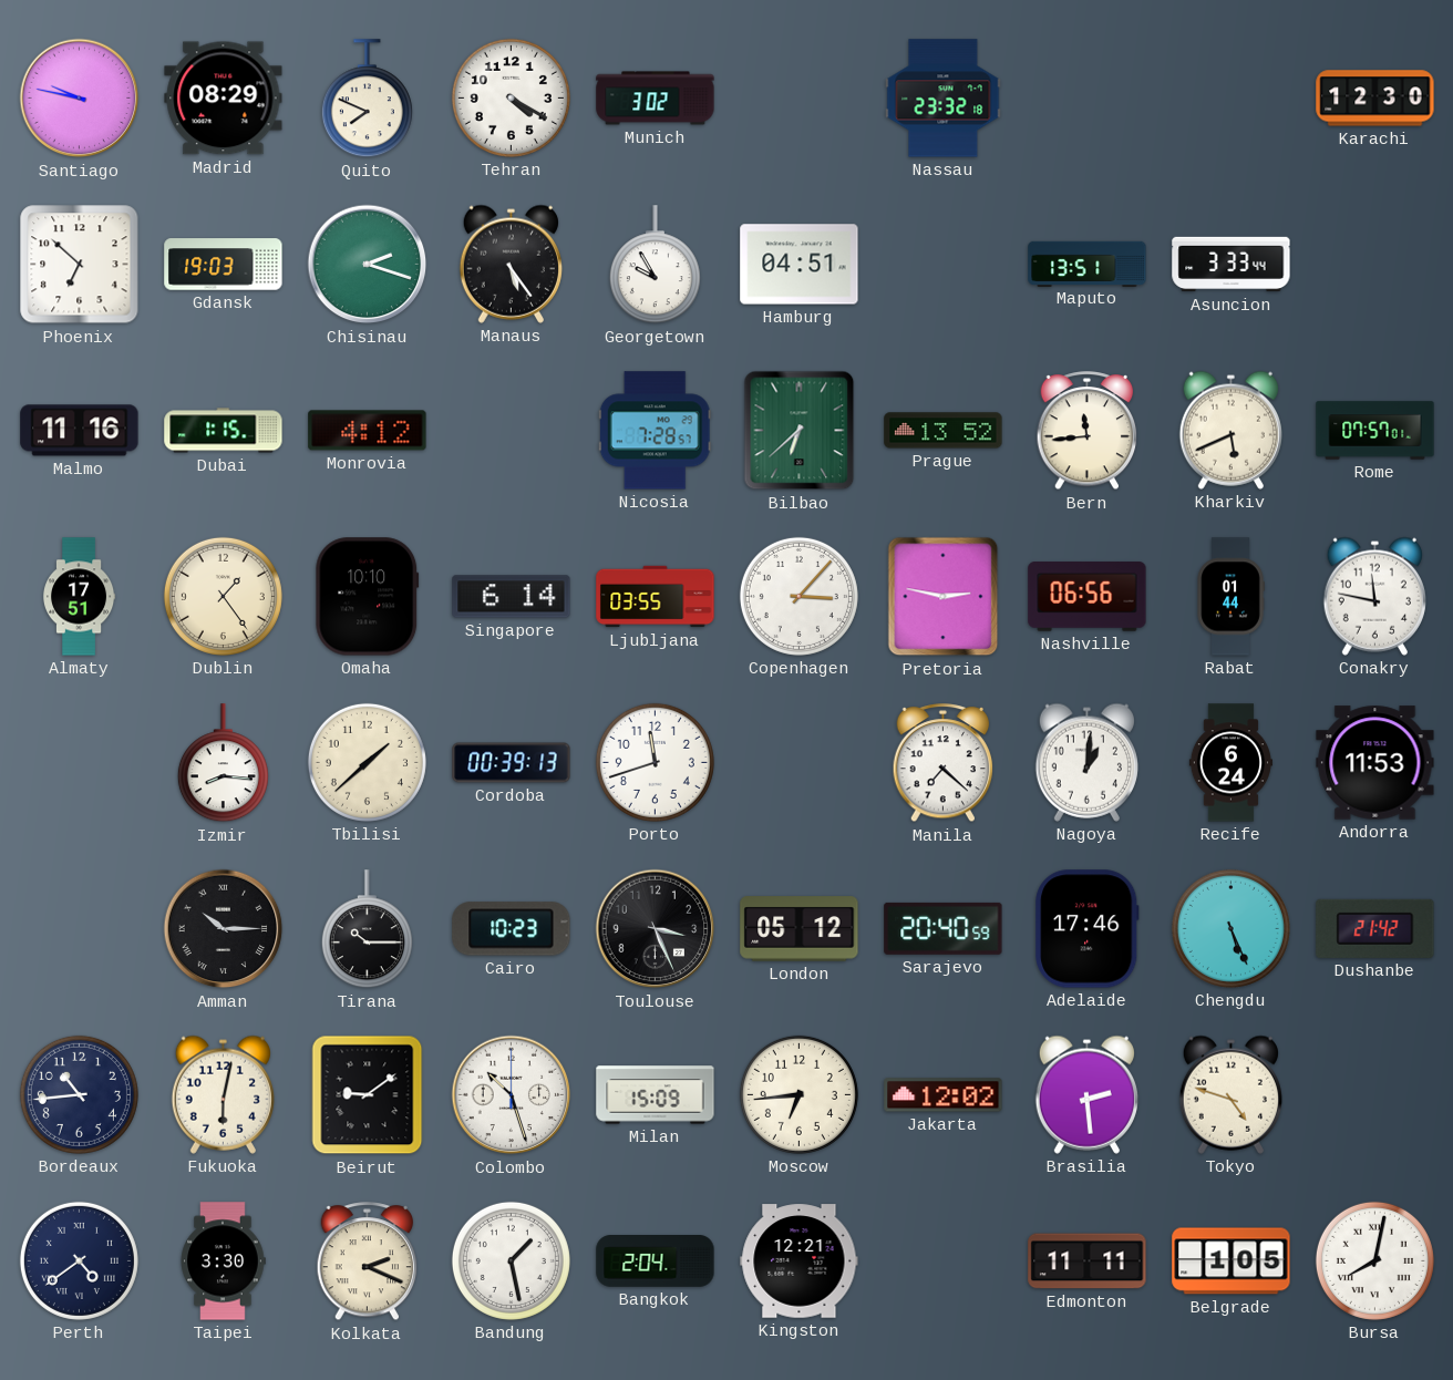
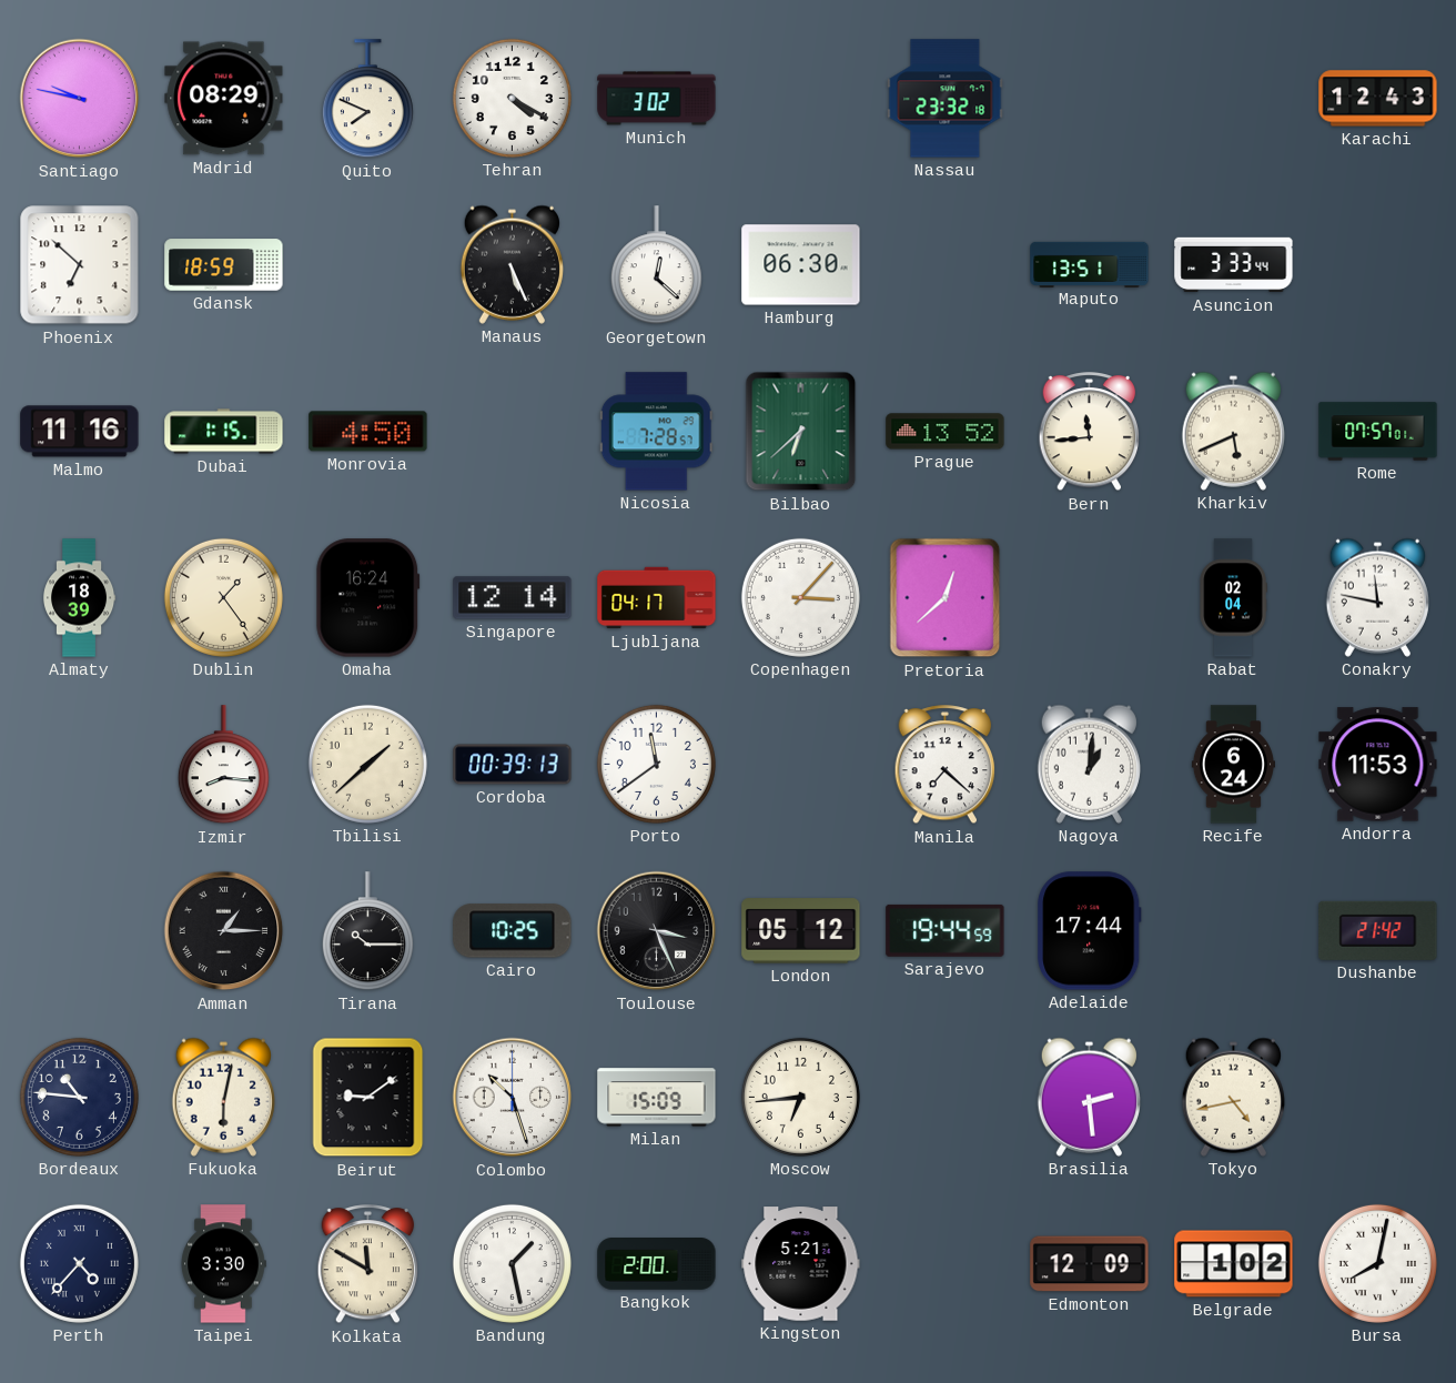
Karachi: 12:30 -> 12:43 (1378, 99)
Gdansk: 19:03 -> 18:59 (224, 265)
Chisinau: 2:18 -> none (368, 265)
Manaus: 5:24 -> 5:26 (512, 264)
Georgetown: 9:55 -> 12:22 (656, 265)
Hamburg: 04:51 -> 06:30 (801, 265)
Monrovia: 4:12 -> 4:50 (368, 432)
Almaty: 17:51 -> 18:39 (80, 598)
Omaha: 10:10 -> 16:24 (368, 598)
Singapore: 6:14 -> 12:14 (513, 598)
Ljubljana: 03:55 -> 04:17 (657, 598)
Pretoria: 2:47 -> 12:38 (946, 598)
Nashville: 06:56 -> none (1088, 597)
Rabat: 01:44 -> 02:04 (1233, 598)
Porto: 11:42 -> 11:39 (656, 764)
Amman: 10:15 -> 1:15 (224, 931)
Cairo: 10:23 -> 10:25 (513, 931)
Sarajevo: 20:40 -> 19:44 (946, 930)
Adelaide: 17:46 -> 17:44 (1090, 931)
Chengdu: 5:26 -> none (1230, 928)
Bordeaux: 10:44 -> 10:46 (79, 1097)
Jakarta: 12:02 -> none (944, 1095)
Tokyo: 4:48 -> 4:43 (1233, 1097)
Perth: 4:39 -> 4:37 (79, 1263)
Kolkata: 2:19 -> 11:50 (368, 1264)
Bangkok: 2:04 -> 2:00 (657, 1264)
Kingston: 12:21 -> 5:21 (801, 1264)
Edmonton: 11:11 -> 12:09 (1090, 1264)
Belgrade: 1:05 -> 1:02 (1234, 1264)
